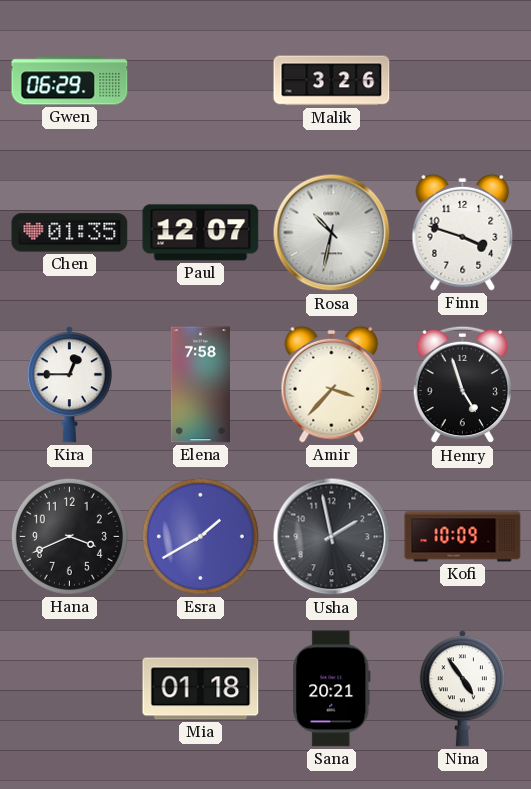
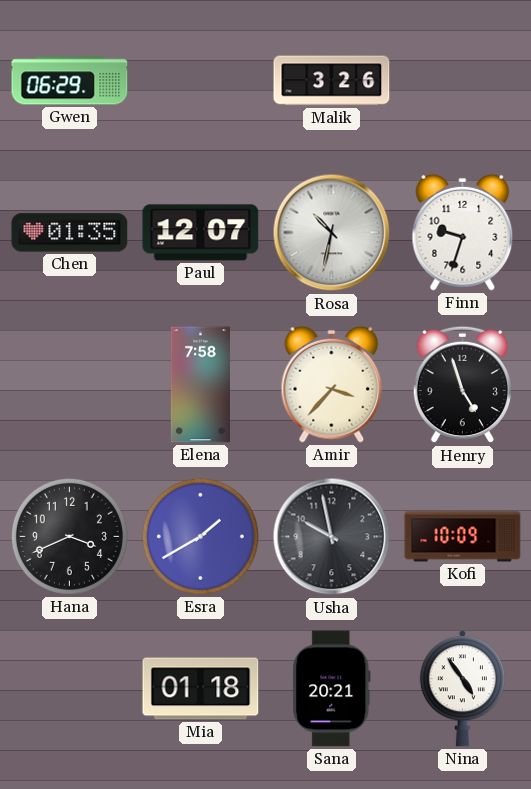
Finn: 3:48 -> 9:33 (463, 232)
Kira: 12:45 -> none (69, 385)
Usha: 1:58 -> 9:58 (332, 537)
